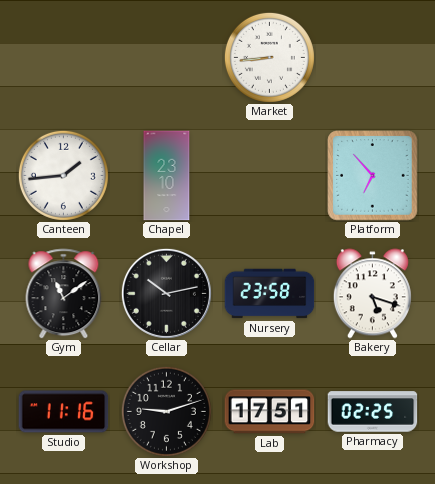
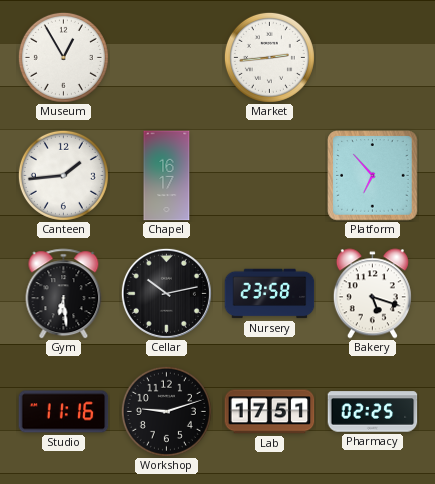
Museum: none -> 12:55 (63, 57)
Market: 8:44 -> 2:44 (269, 57)
Chapel: 23:10 -> 16:17 (167, 176)
Gym: 11:09 -> 6:29 (64, 294)
